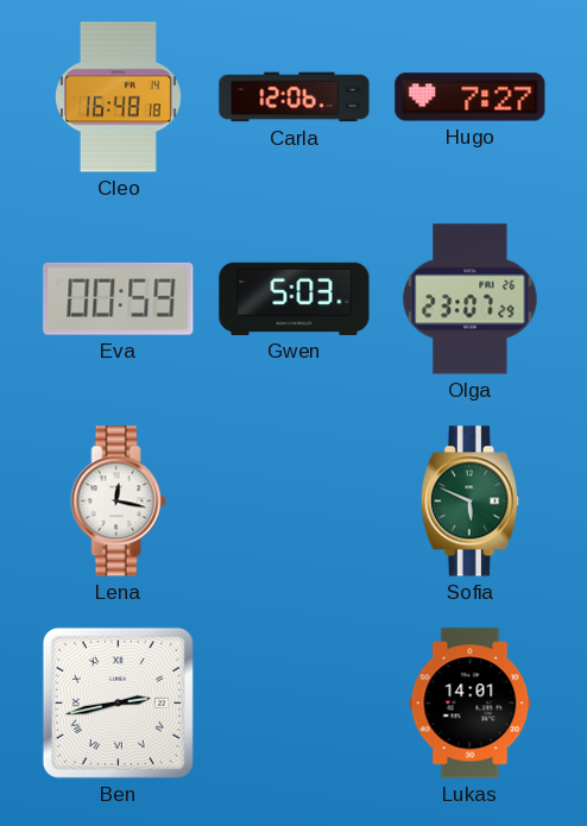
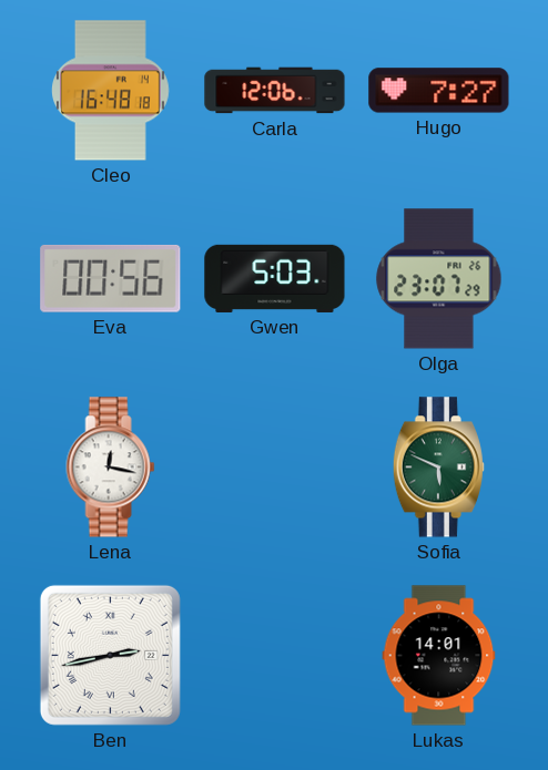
Eva: 00:59 -> 00:56 (111, 278)
